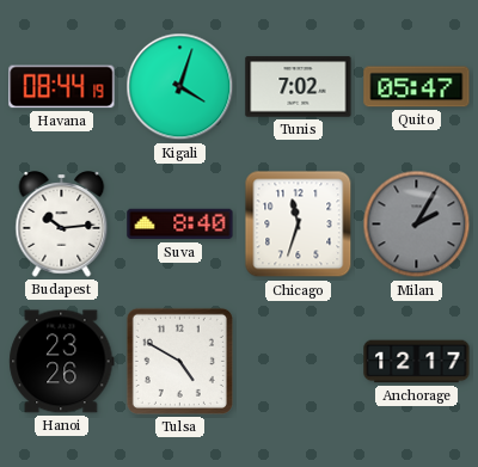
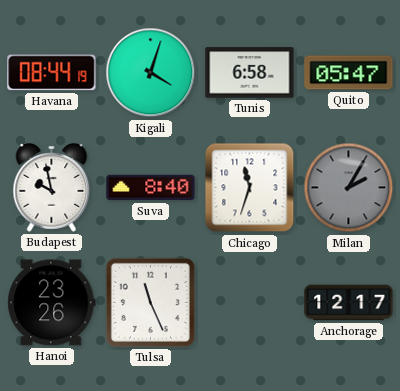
Tunis: 7:02 -> 6:58 (250, 73)
Budapest: 10:14 -> 9:58 (52, 188)
Tulsa: 4:50 -> 11:26 (150, 302)
